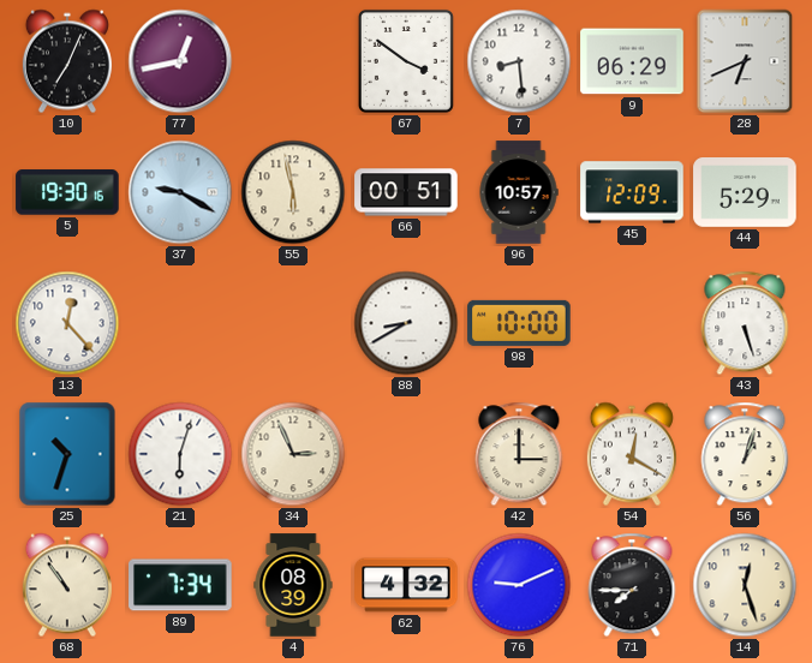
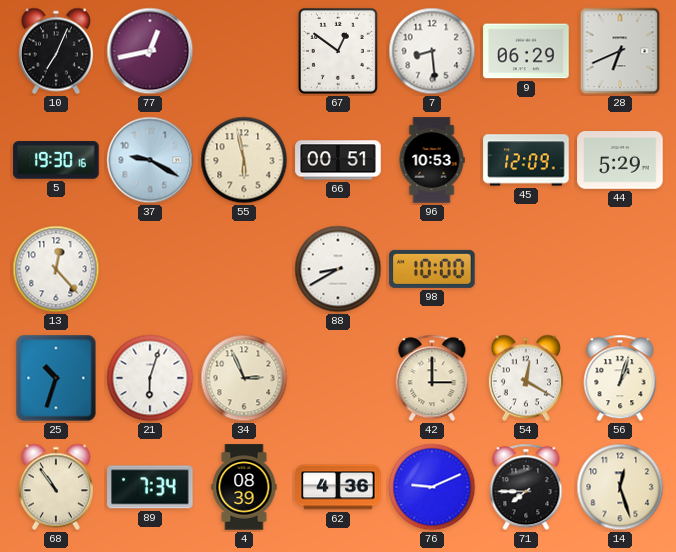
67: 3:51 -> 12:51 (338, 51)
96: 10:57 -> 10:53 (432, 160)
43: 5:27 -> none (745, 323)
62: 4:32 -> 4:36 (338, 487)
